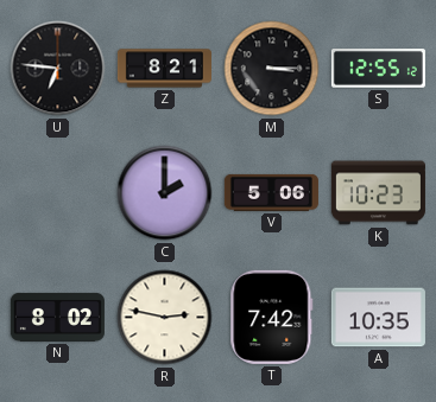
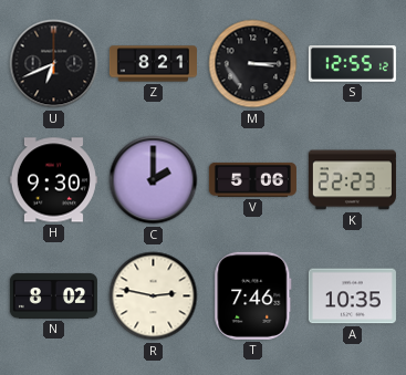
U: 6:46 -> 6:41 (54, 64)
H: none -> 9:30 (53, 180)
K: 10:23 -> 22:23 (352, 180)
T: 7:42 -> 7:46 (253, 295)
